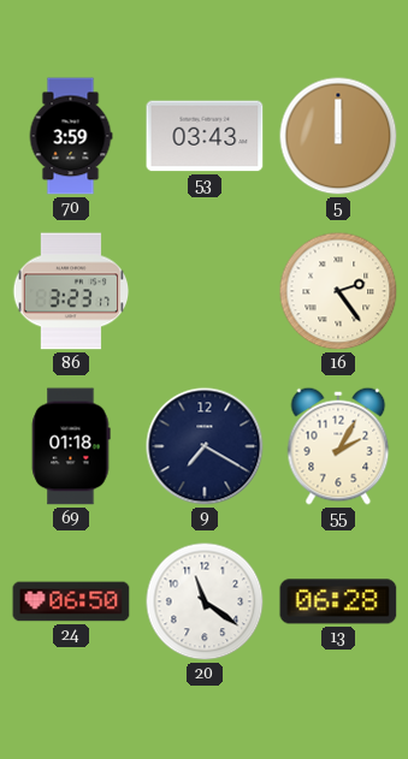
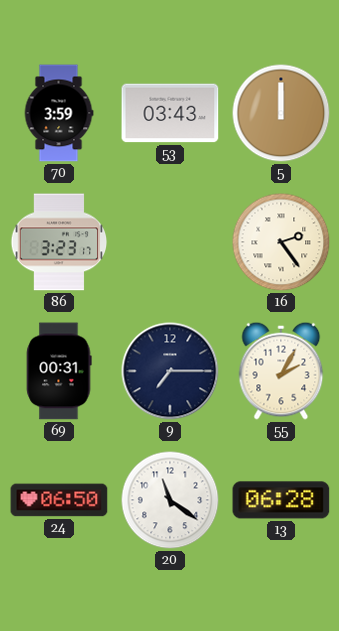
69: 01:18 -> 00:31 (59, 371)
9: 7:20 -> 7:15 (170, 371)
